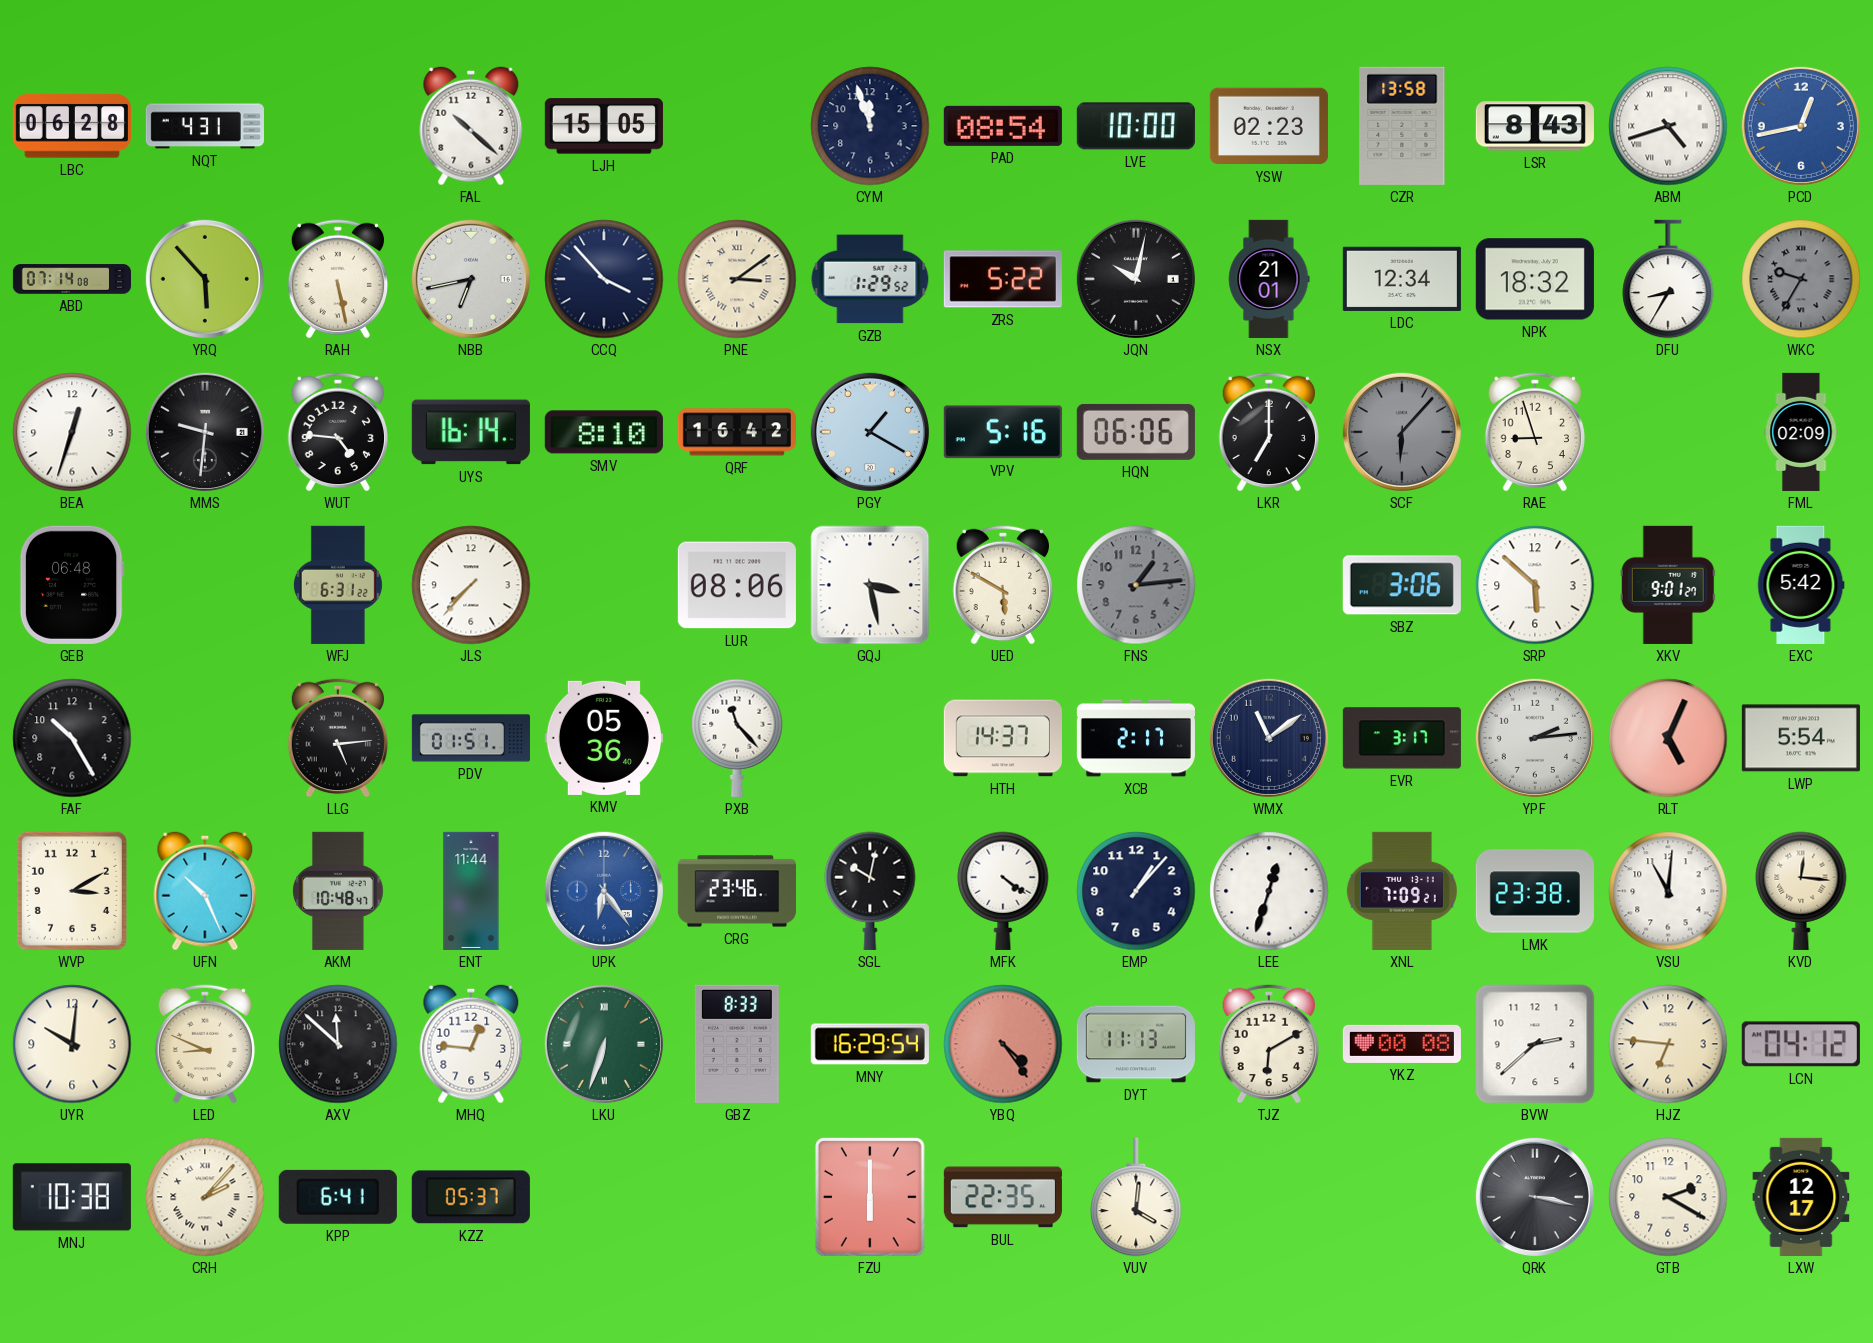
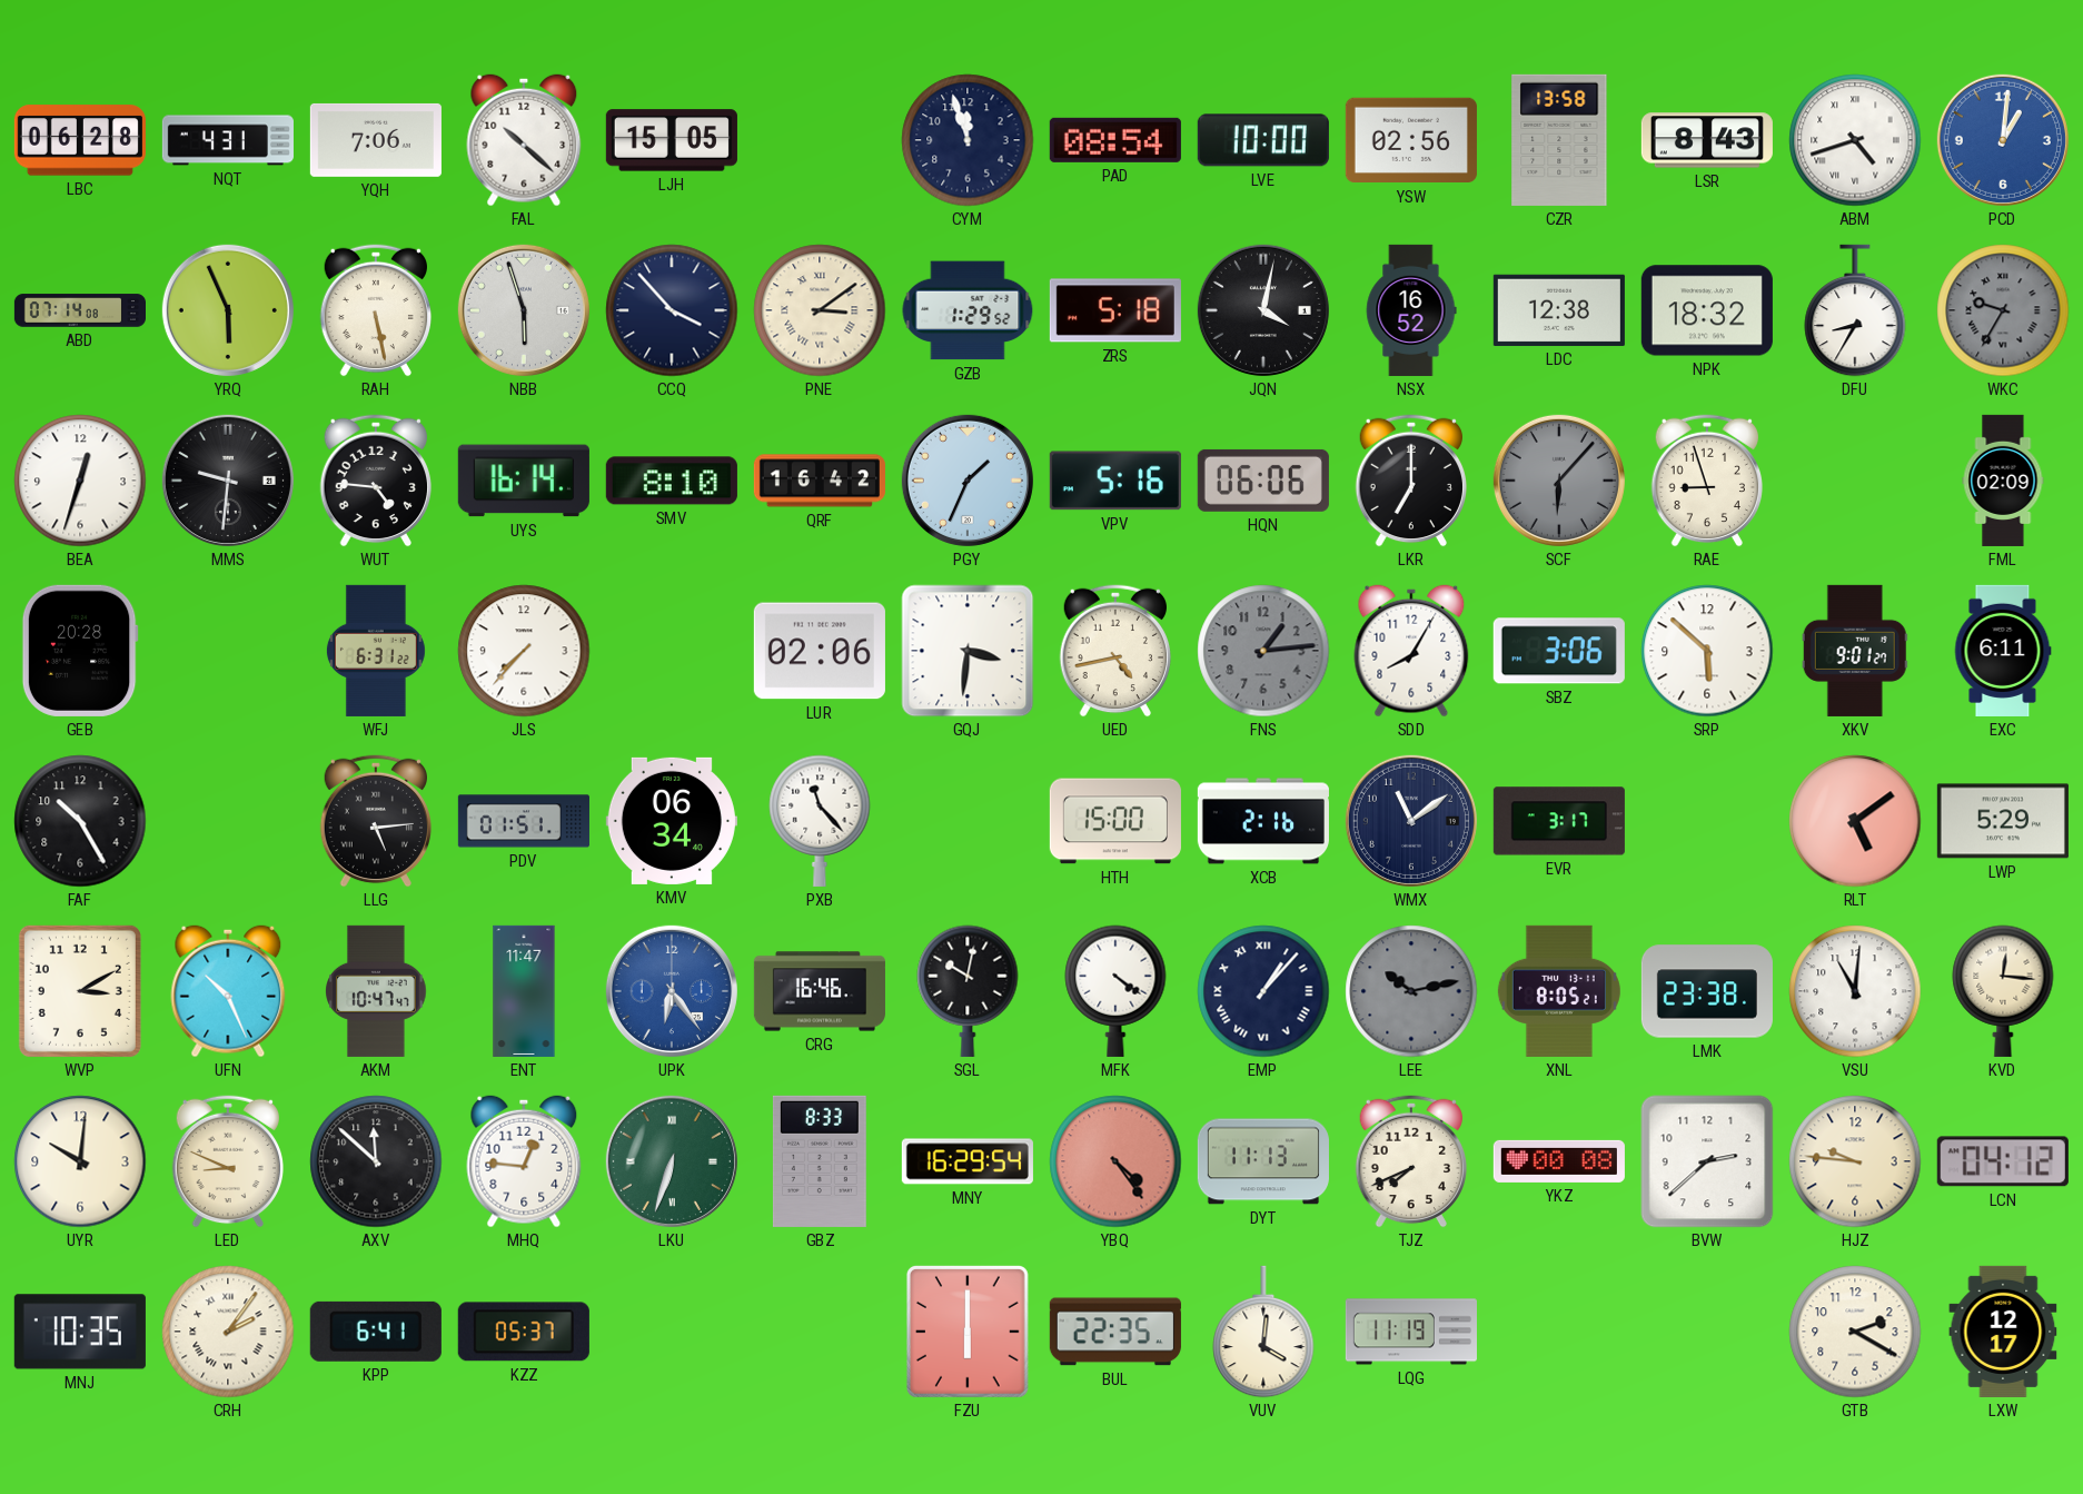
YQH: none -> 7:06 (376, 140)
YSW: 02:23 -> 02:56 (1411, 140)
PCD: 12:43 -> 1:01 (2003, 140)
YRQ: 5:53 -> 5:56 (228, 310)
NBB: 6:43 -> 5:57 (524, 310)
ZRS: 5:22 -> 5:18 (1115, 310)
JQN: 10:02 -> 4:02 (1263, 310)
NSX: 21:01 -> 16:52 (1411, 310)
LDC: 12:34 -> 12:38 (1559, 310)
PGY: 1:20 -> 1:34 (968, 481)
GEB: 06:48 -> 20:28 (80, 651)
LUR: 08:06 -> 02:06 (820, 651)
GQJ: 3:28 -> 3:31 (968, 651)
UED: 5:50 -> 4:43 (1114, 651)
SDD: none -> 8:05 (1411, 651)
EXC: 5:42 -> 6:11 (2003, 651)
KMV: 05:36 -> 06:34 (672, 821)
HTH: 14:37 -> 15:00 (1115, 821)
XCB: 2:17 -> 2:16 (1263, 821)
YPF: 2:14 -> none (1535, 738)
RLT: 5:04 -> 5:09 (1855, 821)
LWP: 5:54 -> 5:29 (2003, 821)
AKM: 10:48 -> 10:47 (376, 991)
ENT: 11:44 -> 11:47 (524, 991)
CRG: 23:46 -> 16:46 (820, 991)
EMP numerals: Arabic -> Roman (1263, 991)
LEE: 12:33 -> 10:13 (1411, 991)
LEE dial: white -> grey (1411, 991)
XNL: 7:09 -> 8:05 (1559, 991)
TJZ: 6:10 -> 7:41 (1410, 1161)
HJZ: 6:46 -> 9:46 (1855, 1161)
MNJ: 10:38 -> 10:35 (80, 1332)
CRH: 2:07 -> 2:06 (228, 1332)
LQG: none -> 11:19 (1411, 1332)
QRK: 3:17 -> none (1535, 1197)
